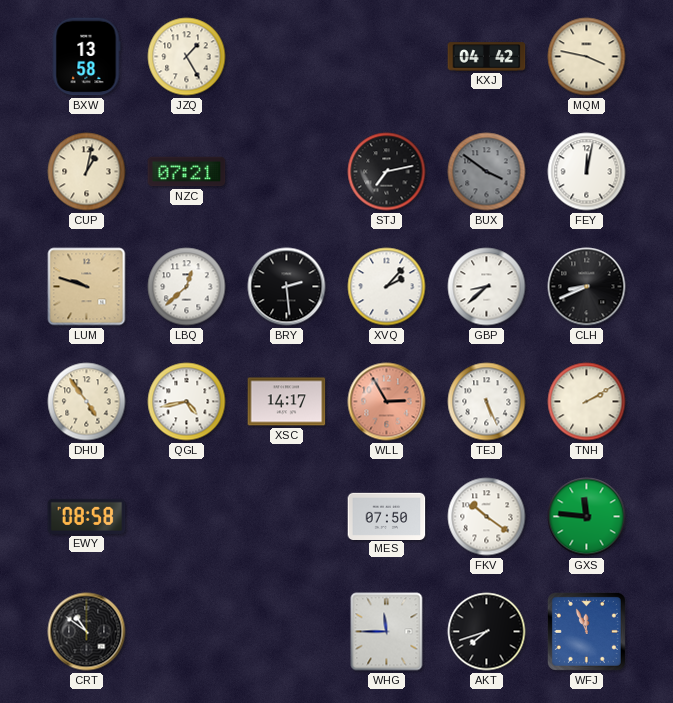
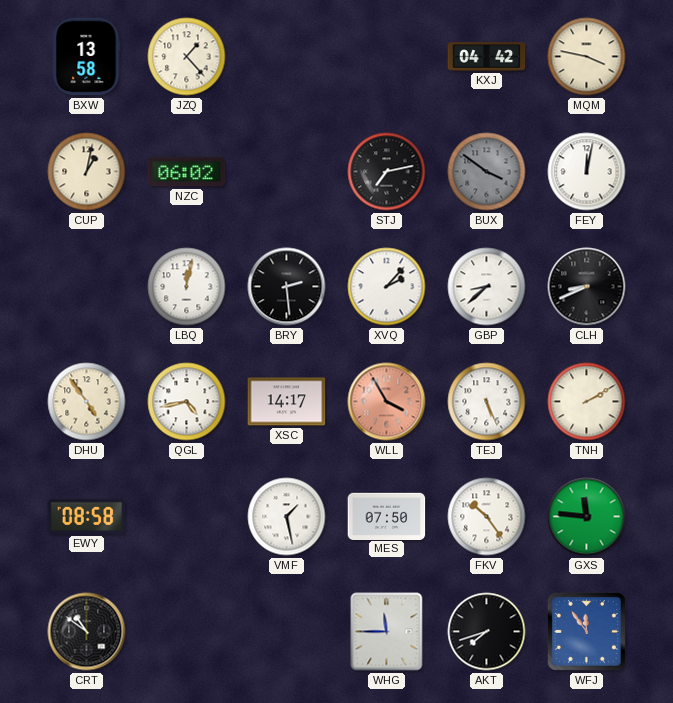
JZQ: 1:25 -> 1:23 (187, 57)
NZC: 07:21 -> 06:02 (187, 172)
LUM: 9:48 -> none (87, 287)
LBQ: 12:38 -> 12:02 (187, 287)
WLL: 2:55 -> 3:55 (387, 402)
VMF: none -> 1:28 (287, 517)
FKV: 10:21 -> 10:24 (487, 517)
WFJ: 11:56 -> 11:54 (586, 631)
